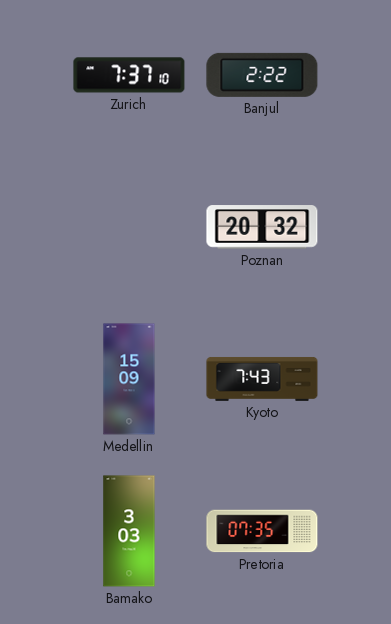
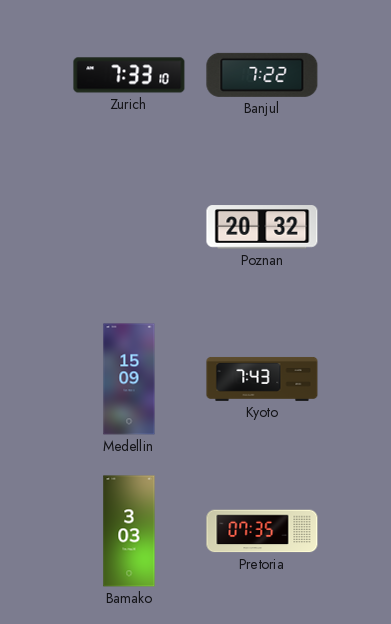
Zurich: 7:37 -> 7:33 (129, 75)
Banjul: 2:22 -> 7:22 (262, 75)
